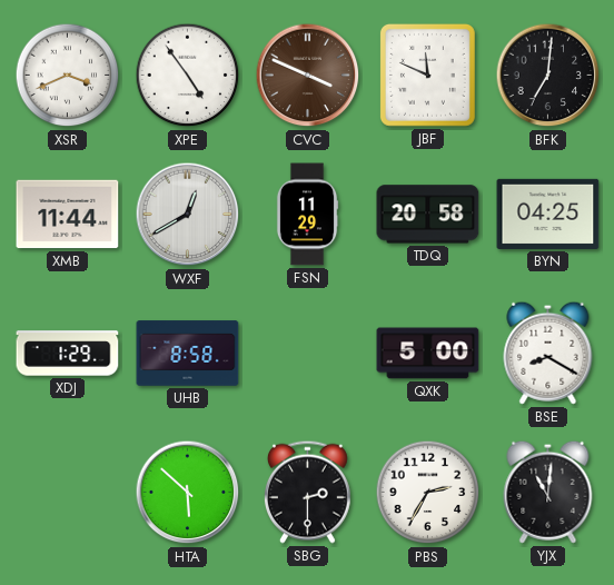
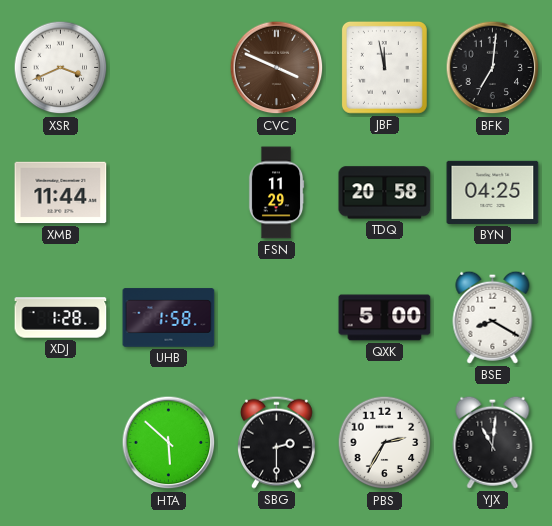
XPE: 4:54 -> none (188, 76)
JBF: 11:49 -> 11:58 (384, 67)
WXF: 12:40 -> none (188, 215)
XDJ: 1:29 -> 1:28 (61, 318)
UHB: 8:58 -> 1:58 (169, 318)
